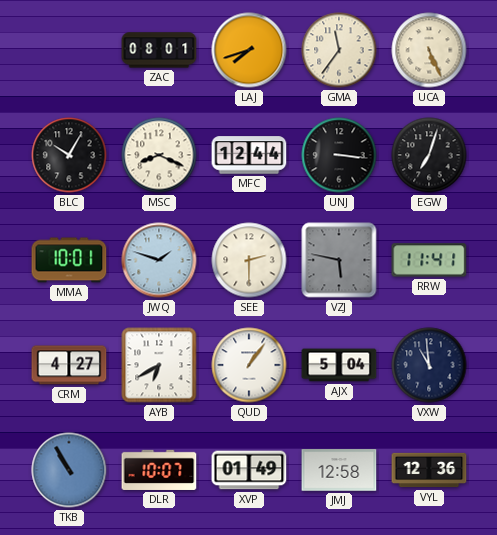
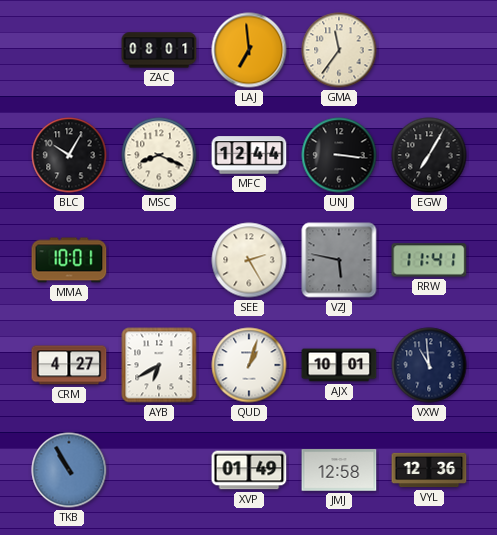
LAJ: 7:42 -> 6:59 (249, 50)
UCA: 5:26 -> none (429, 50)
EGW: 7:03 -> 7:05 (429, 155)
JWQ: 1:48 -> none (159, 260)
SEE: 2:30 -> 2:25 (249, 260)
QUD: 1:06 -> 1:03 (249, 365)
AJX: 5:04 -> 10:01 (339, 365)
DLR: 10:07 -> none (159, 470)
